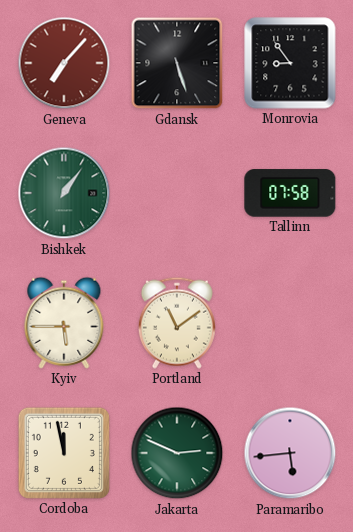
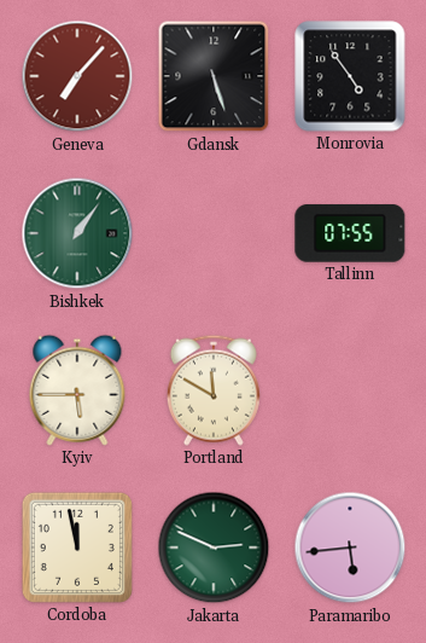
Monrovia: 8:54 -> 4:54 (350, 76)
Tallinn: 07:58 -> 07:55 (350, 233)
Portland: 11:09 -> 11:50 (214, 390)
